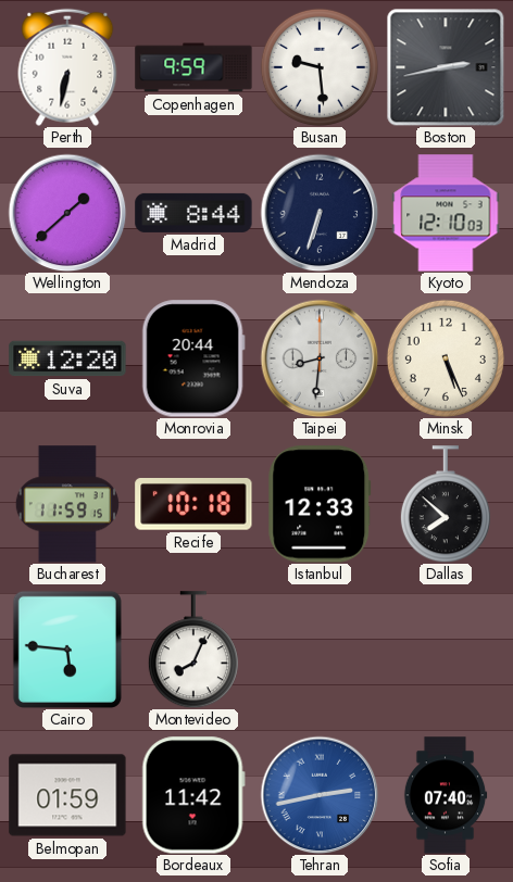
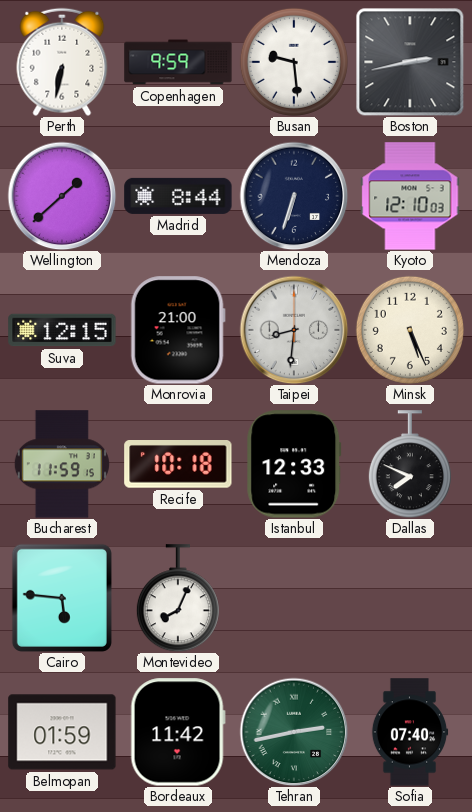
Suva: 12:20 -> 12:15 (62, 330)
Monrovia: 20:44 -> 21:00 (178, 330)
Dallas: 7:52 -> 7:49 (410, 464)
Tehran dial: blue -> green (294, 732)
